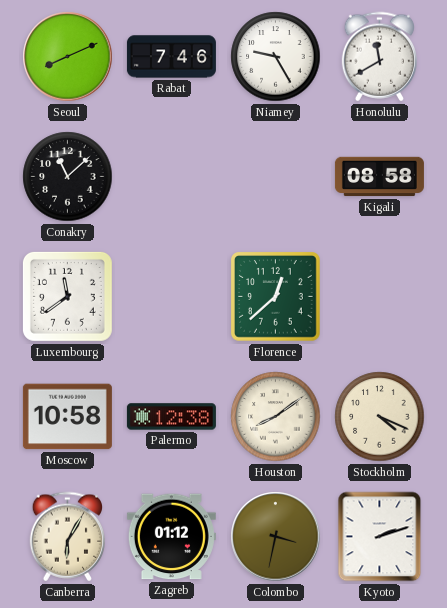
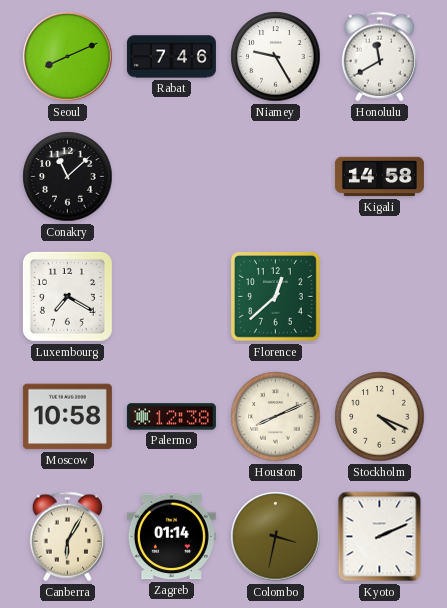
Kigali: 08:58 -> 14:58 (379, 177)
Luxembourg: 11:39 -> 7:20 (67, 296)
Houston: 8:09 -> 8:11 (276, 417)
Zagreb: 01:12 -> 01:14 (171, 537)
Kyoto: 2:12 -> 2:11 (380, 537)
